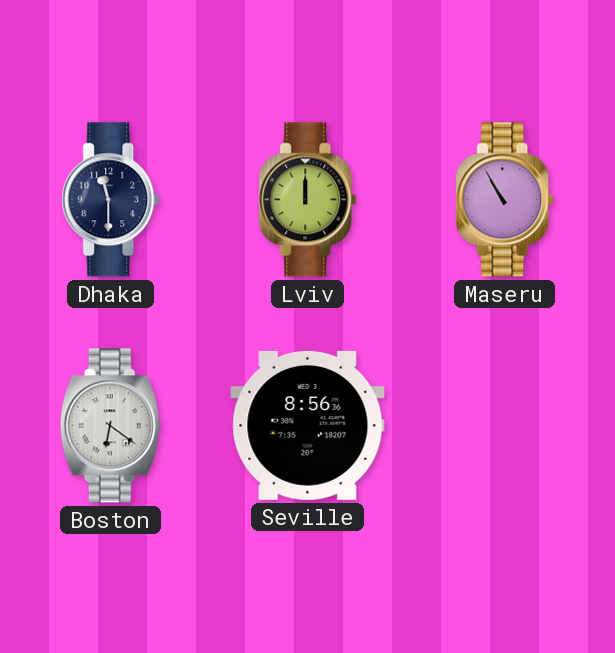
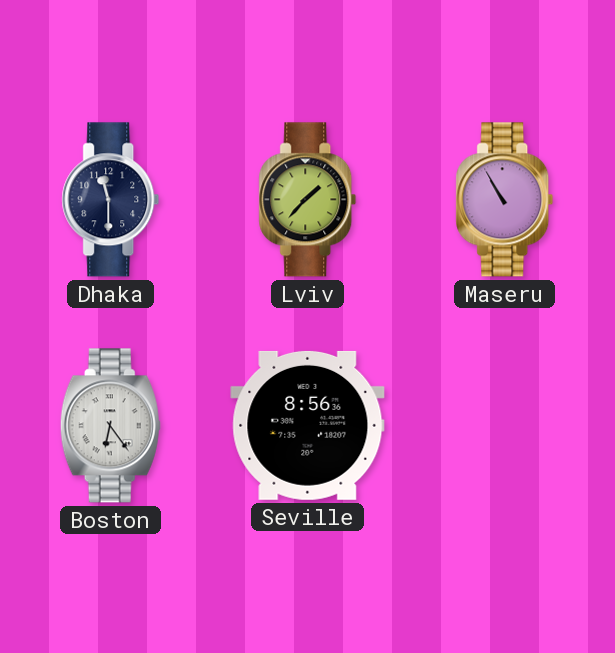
Lviv: 12:00 -> 1:37 (308, 200)
Boston: 6:21 -> 6:24 (110, 426)
